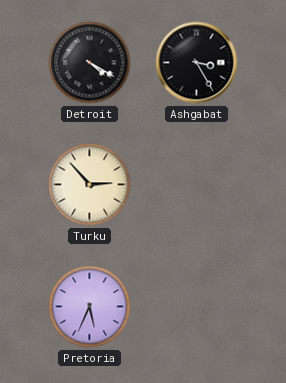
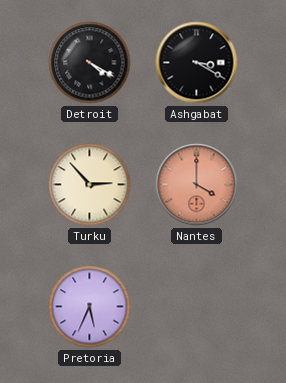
Ashgabat: 3:25 -> 3:20 (197, 63)
Nantes: none -> 4:00 (197, 185)
